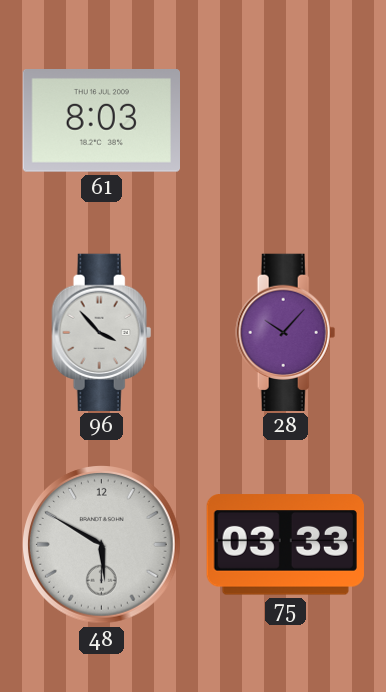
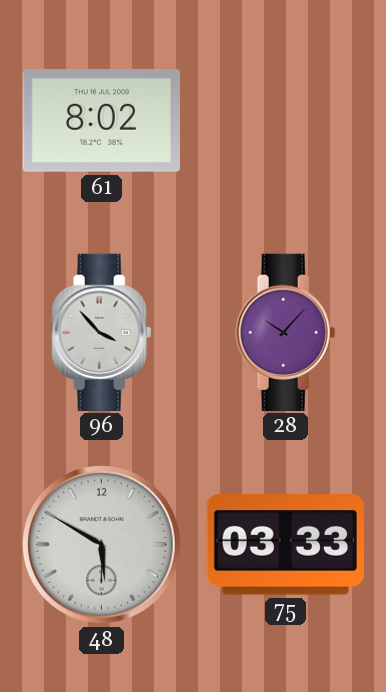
61: 8:03 -> 8:02 (101, 121)
